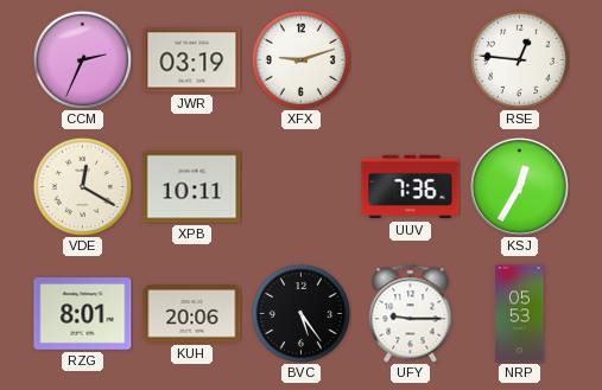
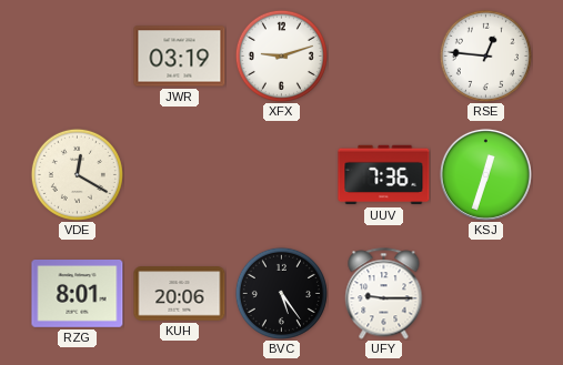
CCM: 2:34 -> none (82, 59)
XPB: 10:11 -> none (192, 187)
KSJ: 12:35 -> 12:33 (485, 174)
NRP: 05:53 -> none (520, 314)
